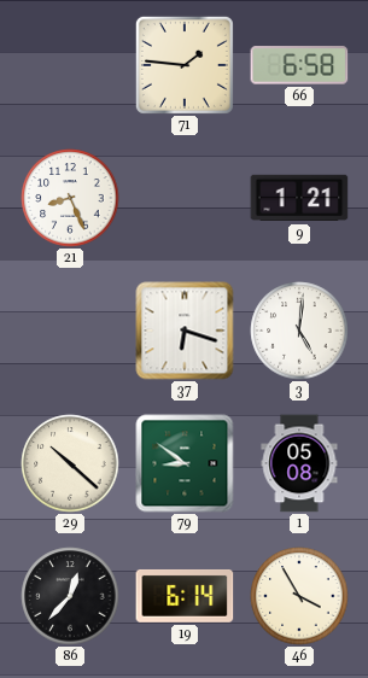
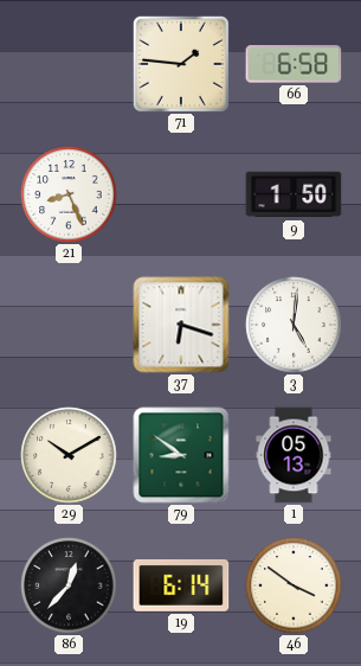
9: 1:21 -> 1:50 (294, 194)
29: 10:22 -> 10:10 (69, 455)
1: 05:08 -> 05:13 (294, 455)
46: 3:55 -> 3:51 (294, 585)
